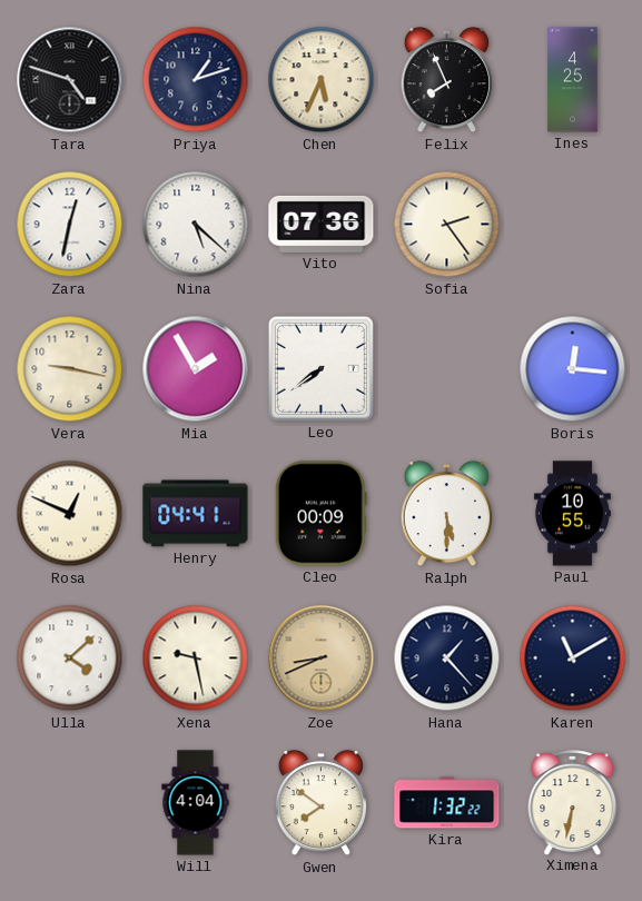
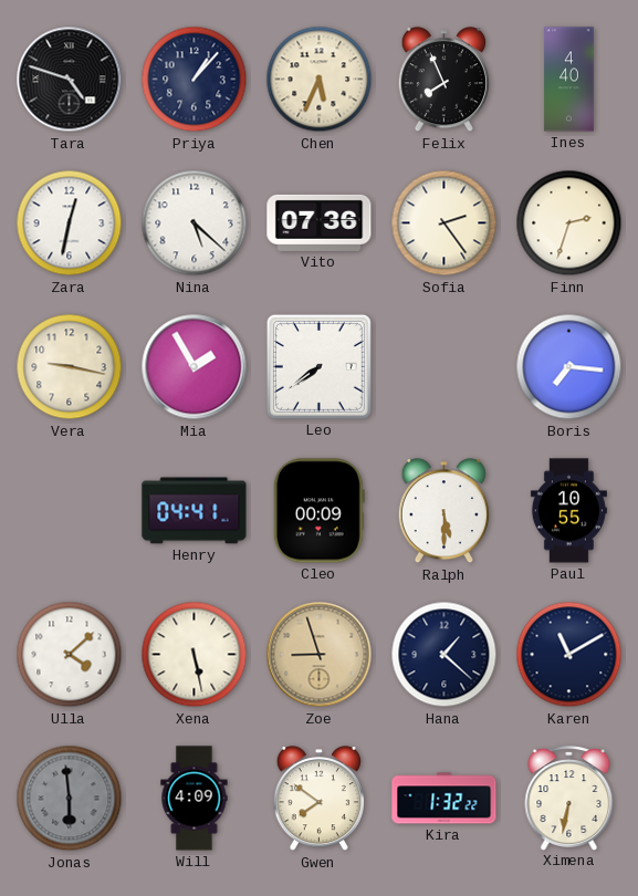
Priya: 1:12 -> 1:07 (195, 80)
Ines: 4:25 -> 4:40 (569, 80)
Finn: none -> 2:33 (569, 223)
Boris: 12:16 -> 7:16 (569, 367)
Rosa: 12:49 -> none (70, 514)
Xena: 9:28 -> 5:28 (195, 655)
Zoe: 8:41 -> 8:57 (320, 655)
Hana: 1:23 -> 1:22 (444, 655)
Jonas: none -> 5:59 (70, 799)
Will: 4:04 -> 4:09 (195, 799)
